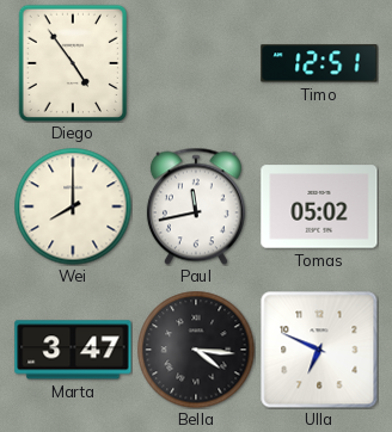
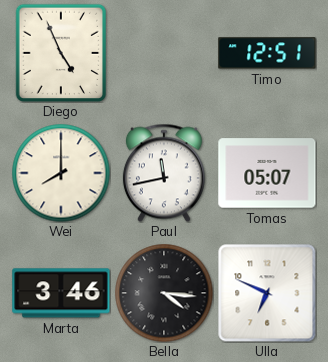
Diego: 4:54 -> 4:56 (60, 53)
Tomas: 05:02 -> 05:07 (267, 173)
Marta: 3:47 -> 3:46 (61, 293)
